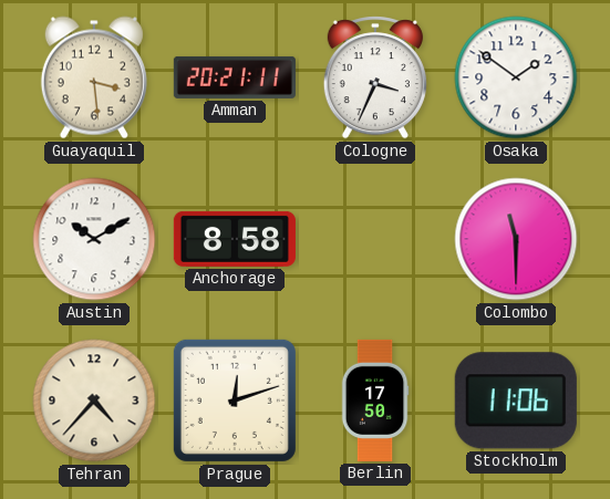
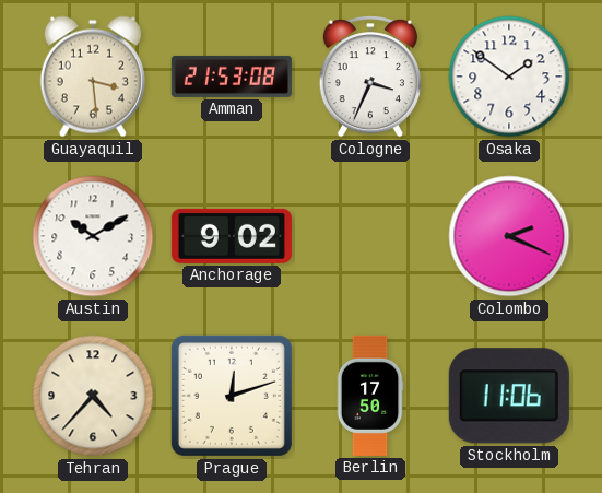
Amman: 20:21 -> 21:53 (232, 77)
Anchorage: 8:58 -> 9:02 (232, 236)
Colombo: 11:30 -> 2:19 (509, 236)
